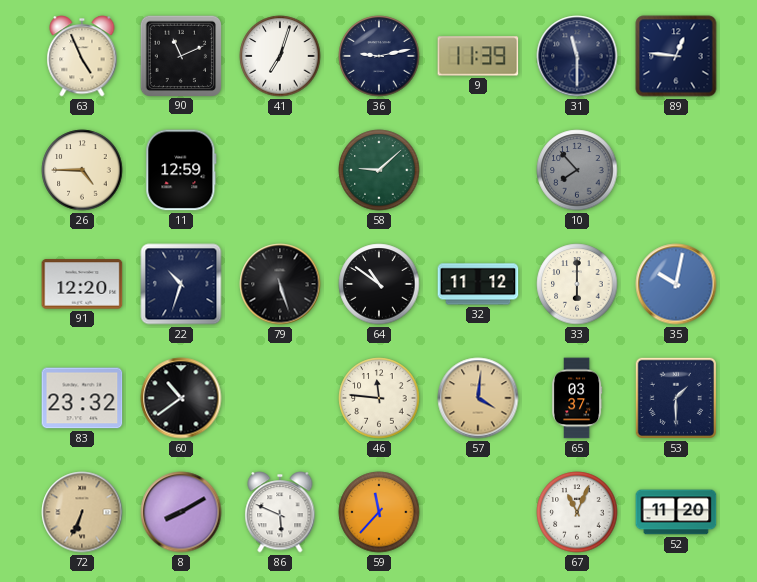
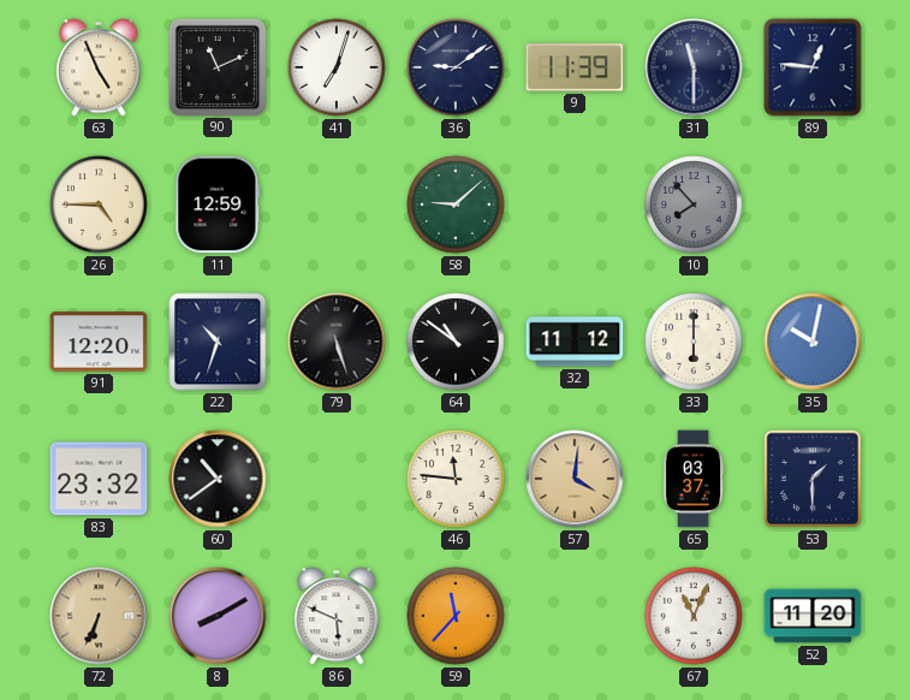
36: 9:13 -> 9:09 (456, 67)
